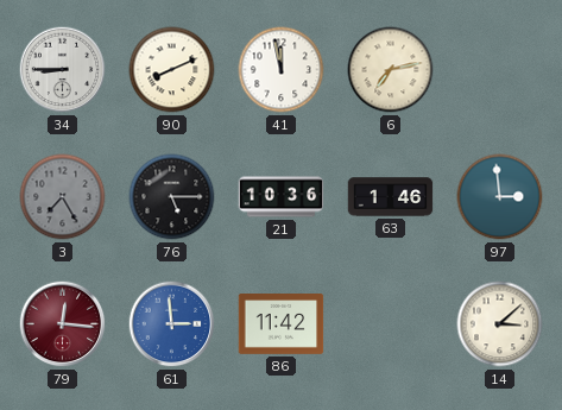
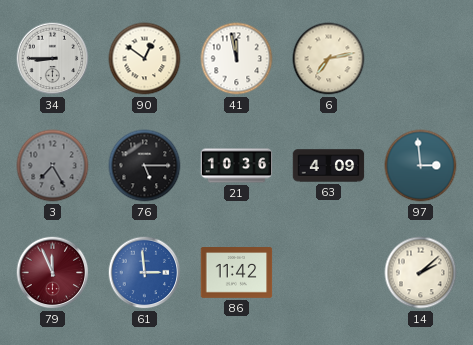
90: 8:11 -> 12:51 (145, 59)
63: 1:46 -> 4:09 (329, 166)
79: 12:16 -> 11:56 (53, 273)
14: 3:08 -> 2:08 (421, 273)
